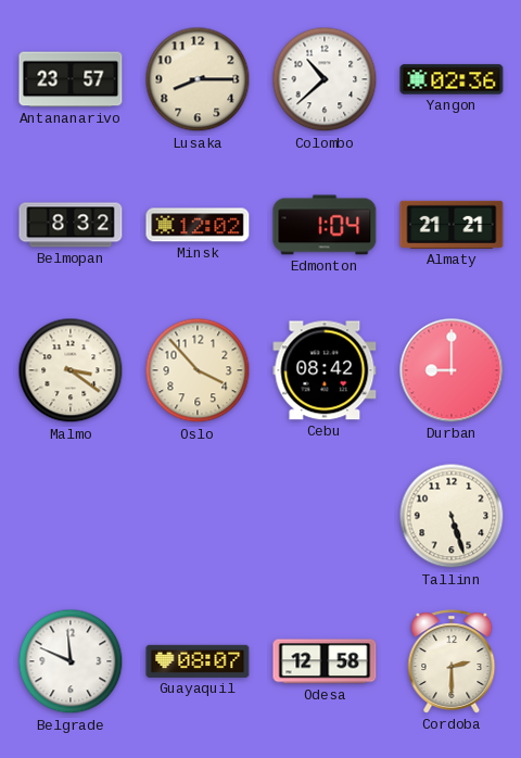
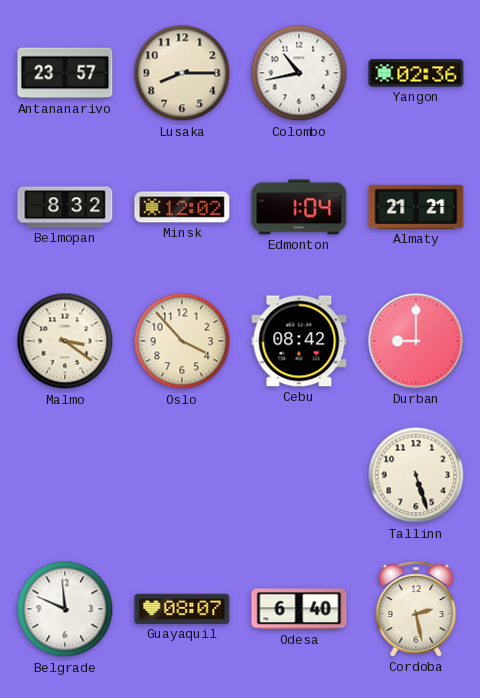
Colombo: 10:38 -> 10:43 (299, 73)
Odesa: 12:58 -> 6:40 (299, 609)
Cordoba: 2:30 -> 2:28 (416, 609)
